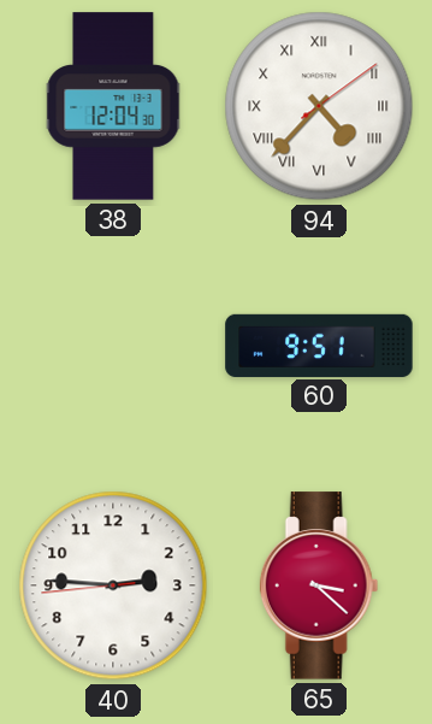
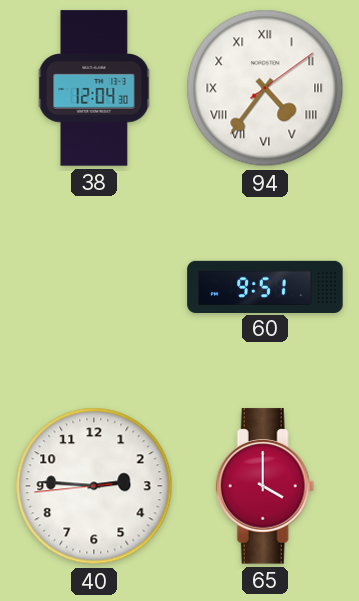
94: 4:37 -> 4:36 (265, 88)
65: 3:22 -> 4:00 (265, 486)
